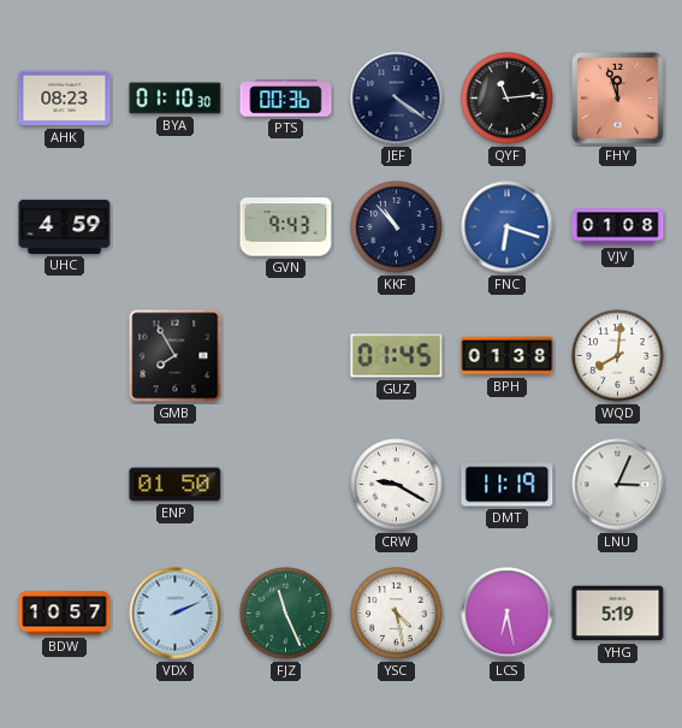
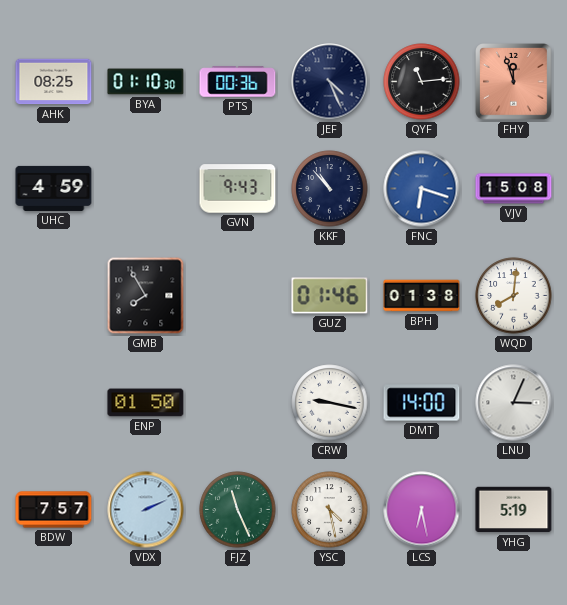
AHK: 08:23 -> 08:25 (54, 82)
JEF: 4:21 -> 4:26 (330, 82)
VJV: 01:08 -> 15:08 (514, 189)
GUZ: 01:45 -> 01:46 (330, 296)
CRW: 9:20 -> 9:17 (330, 403)
DMT: 11:19 -> 14:00 (422, 403)
BDW: 10:57 -> 7:57 (54, 510)
